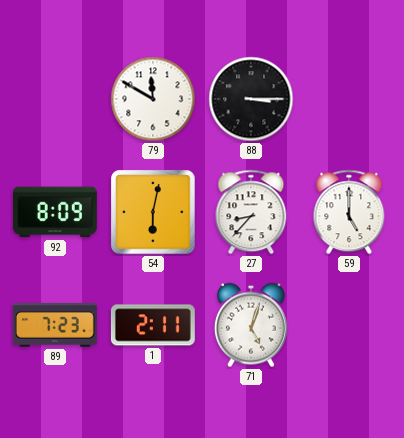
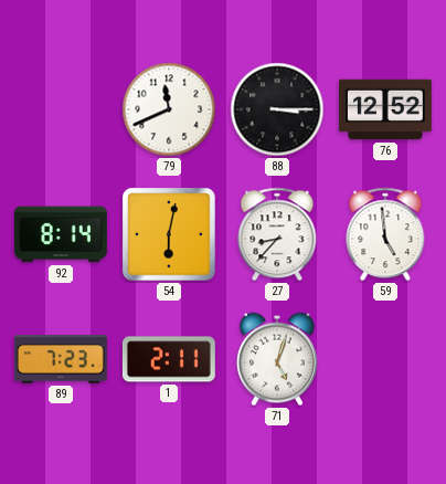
79: 11:50 -> 11:41 (169, 109)
76: none -> 12:52 (385, 109)
92: 8:09 -> 8:14 (61, 234)
59: 5:00 -> 4:59 (385, 234)
